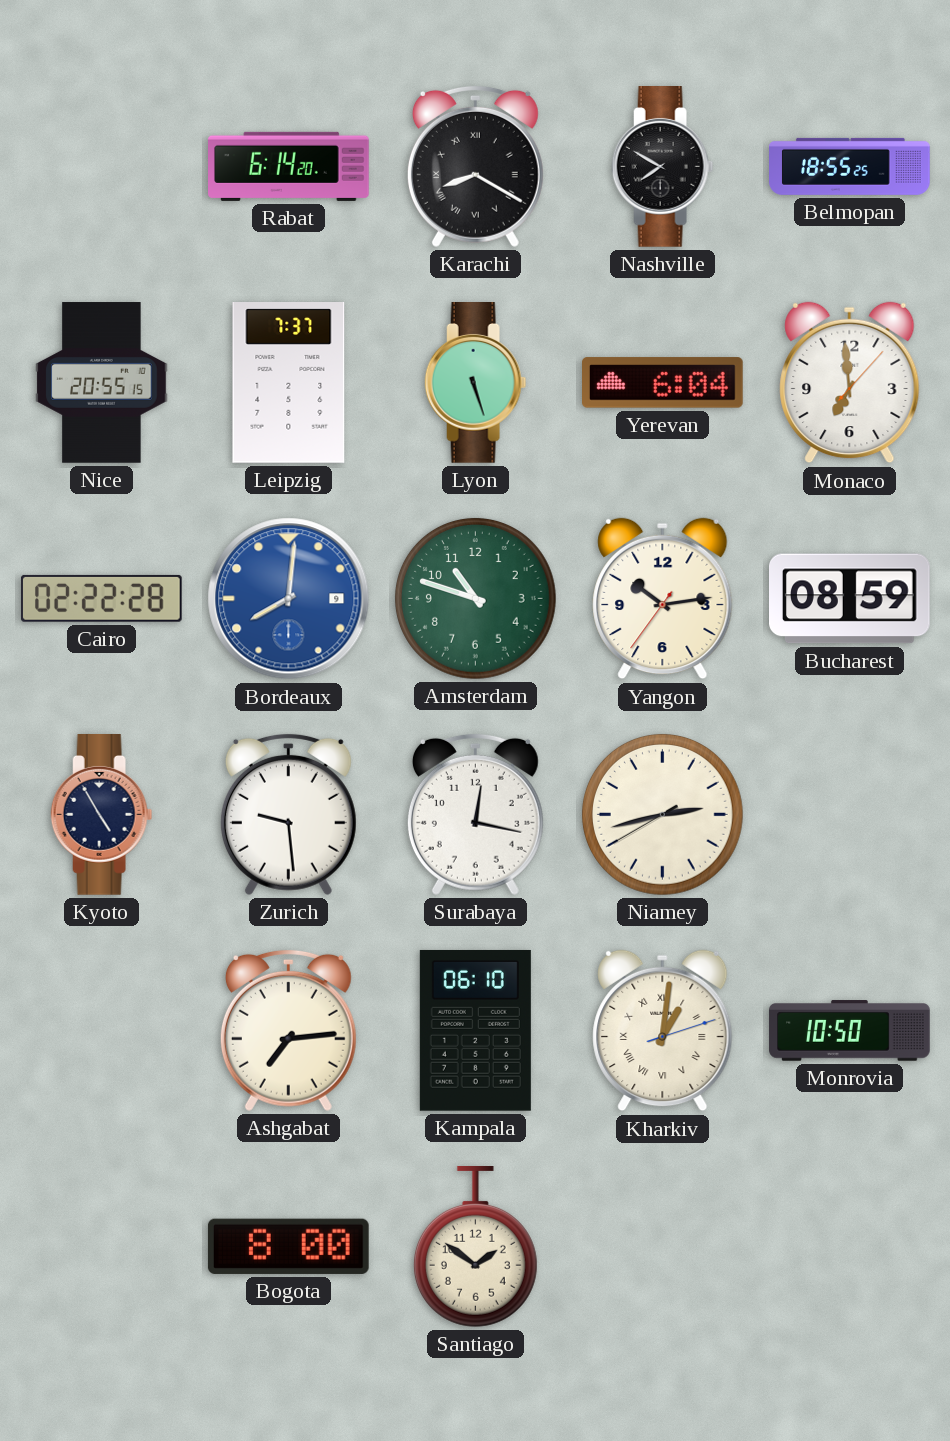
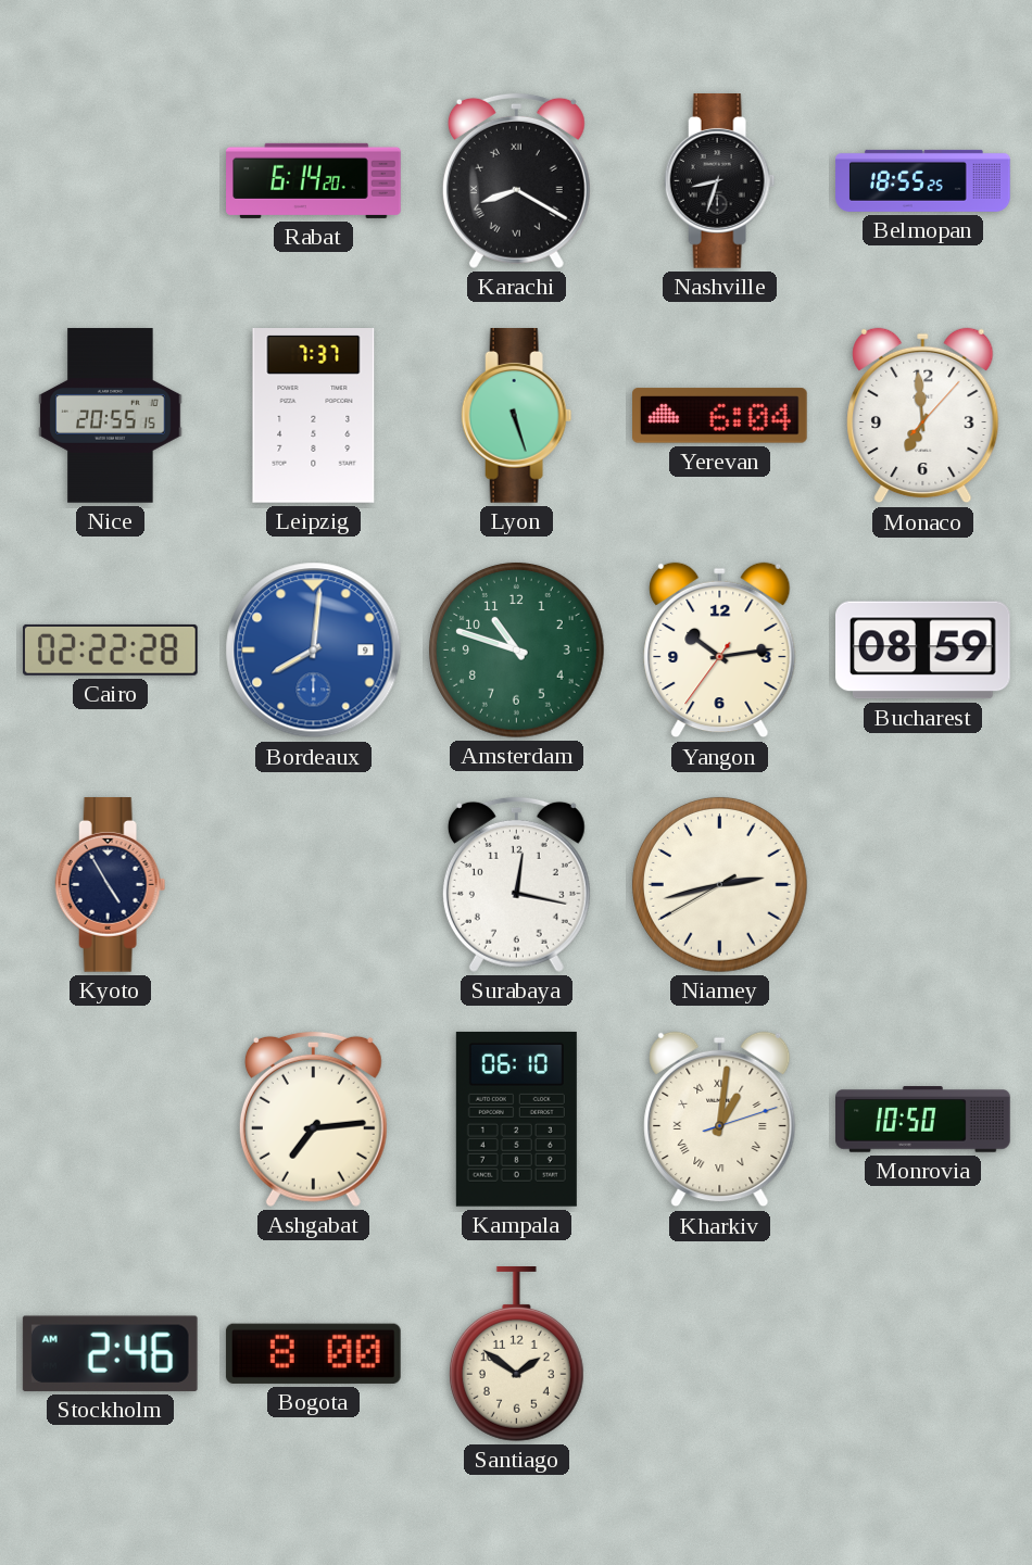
Nashville: 7:50 -> 8:33 (720, 181)
Zurich: 9:29 -> none (288, 814)
Stockholm: none -> 2:46 (110, 1353)
